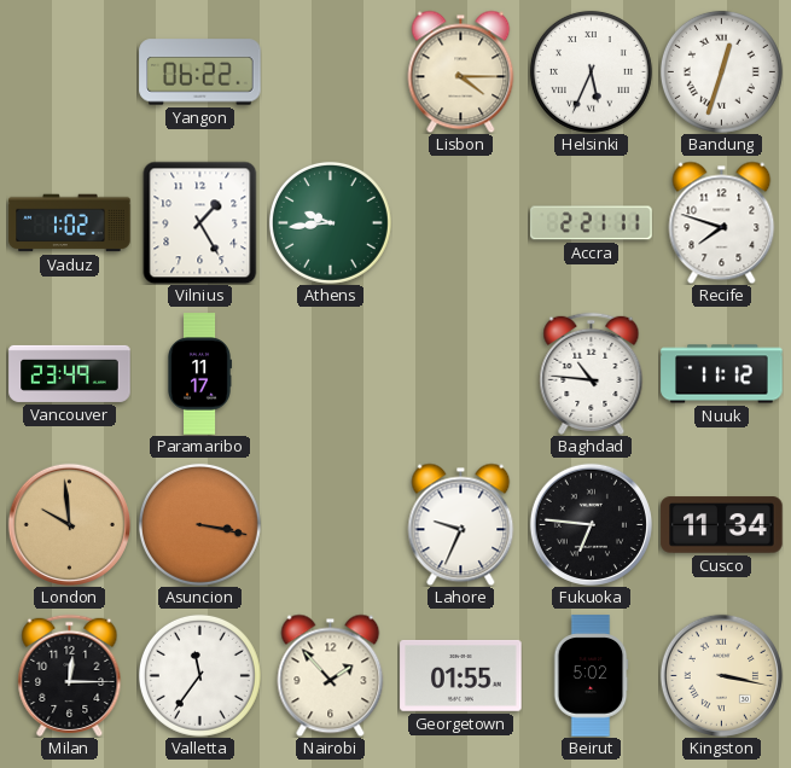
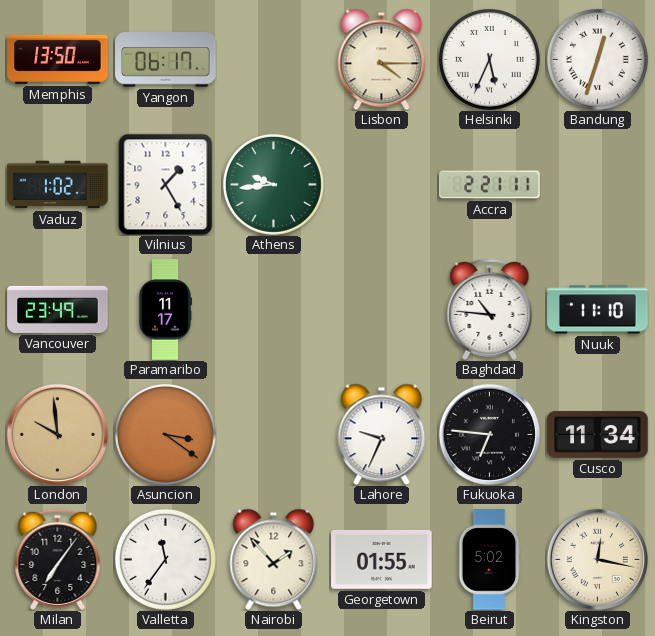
Memphis: none -> 13:50 (58, 59)
Yangon: 06:22 -> 06:17 (166, 60)
Recife: 7:48 -> none (722, 222)
Nuuk: 11:12 -> 11:10 (598, 310)
Asuncion: 3:17 -> 3:21 (165, 434)
Milan: 12:15 -> 7:06 (58, 559)
Kingston: 3:17 -> 12:17 (597, 559)
